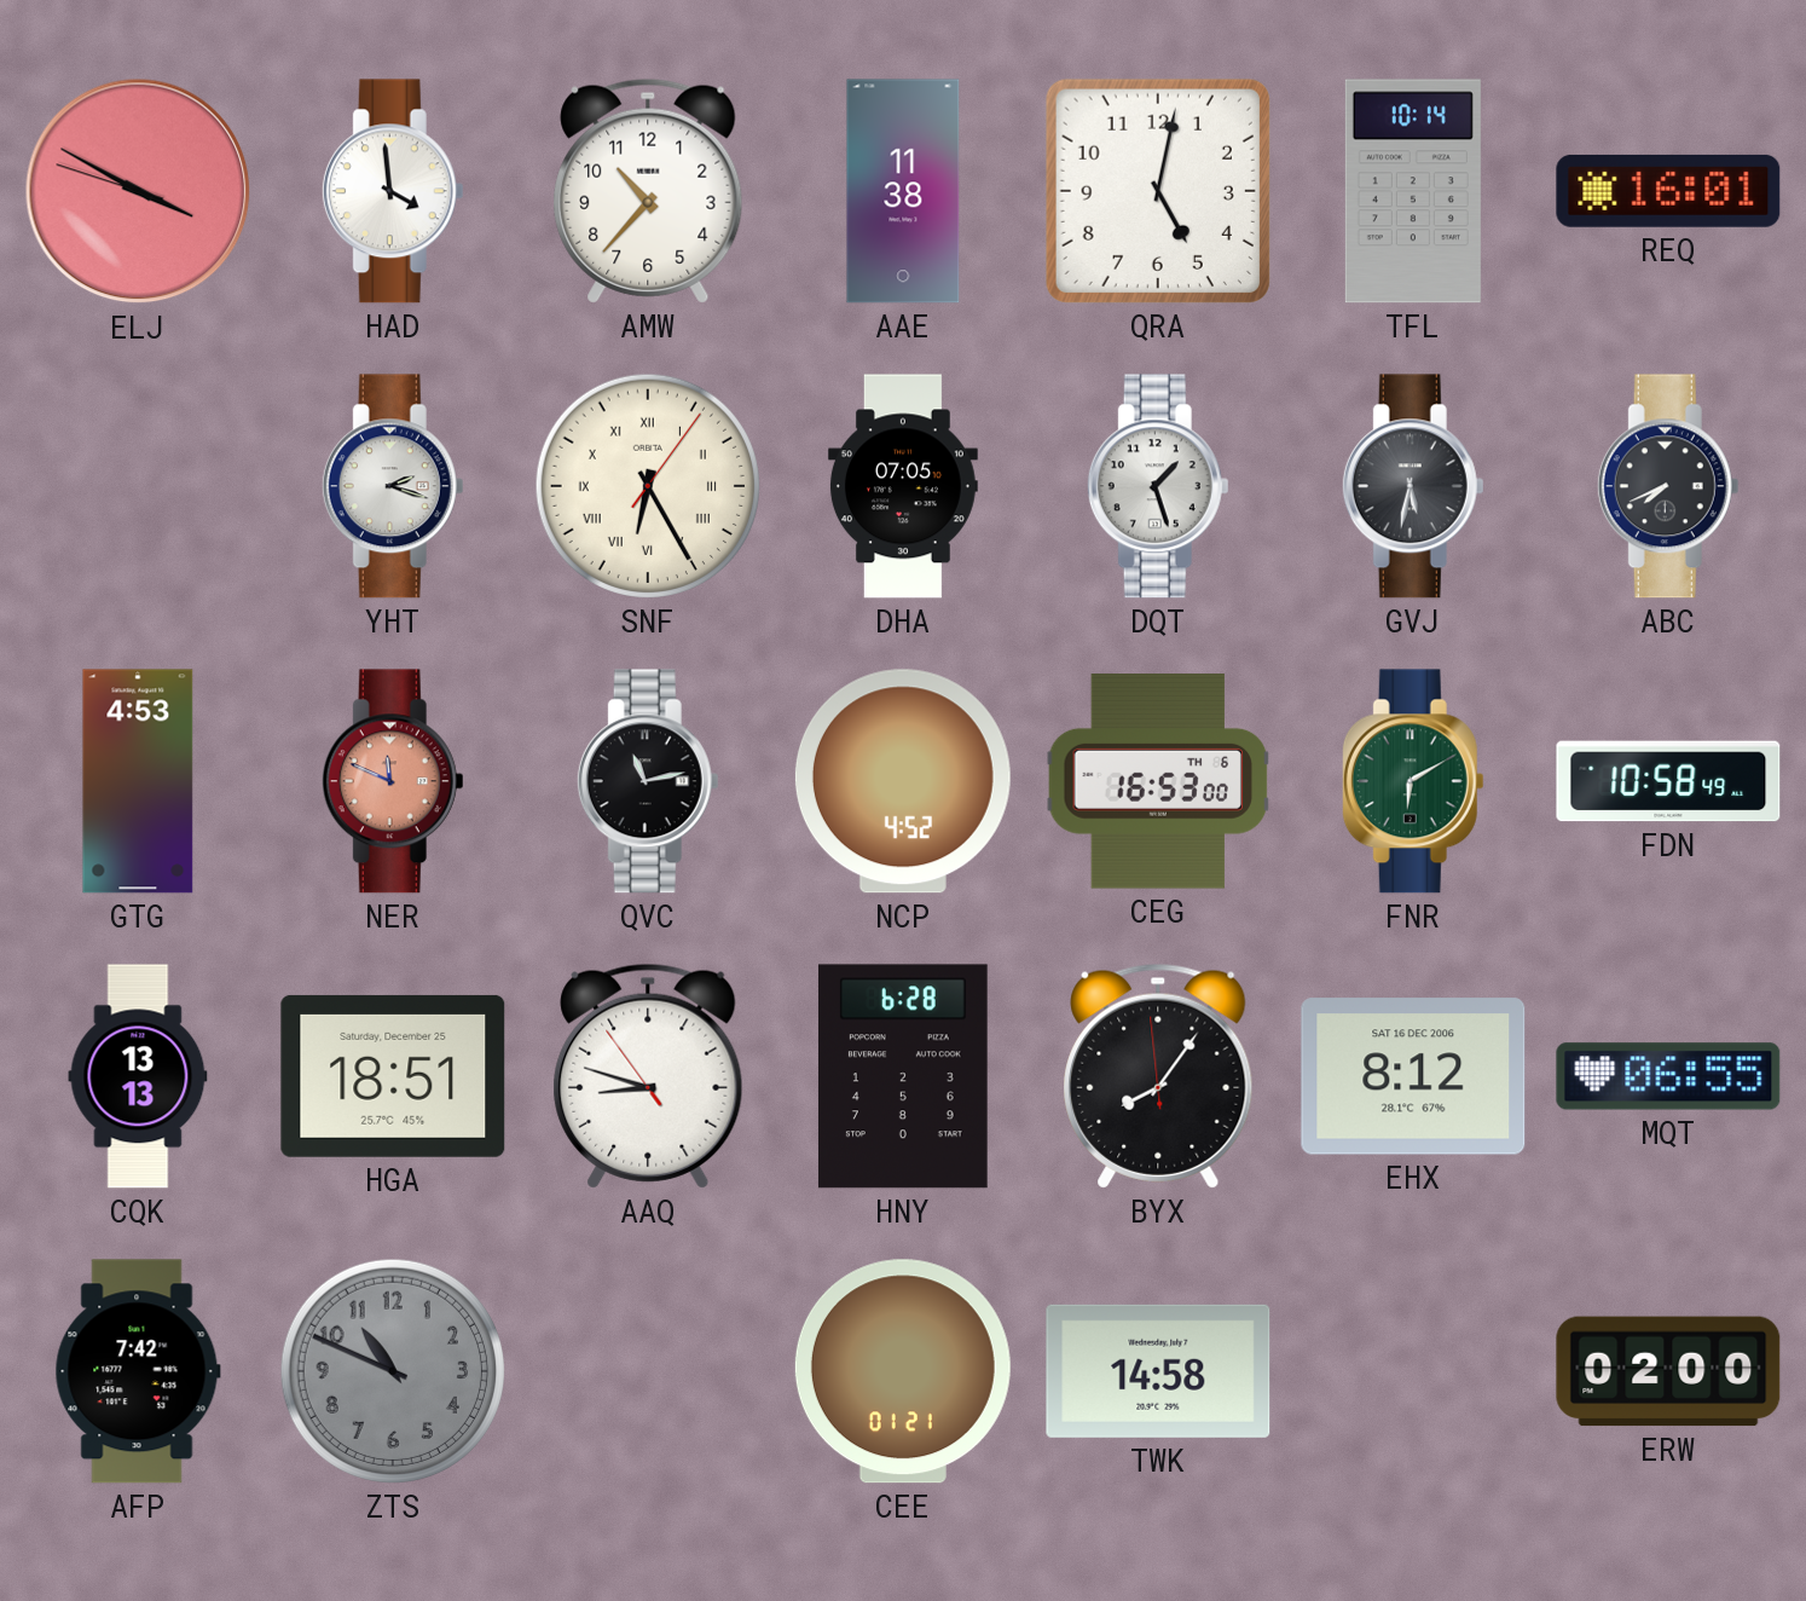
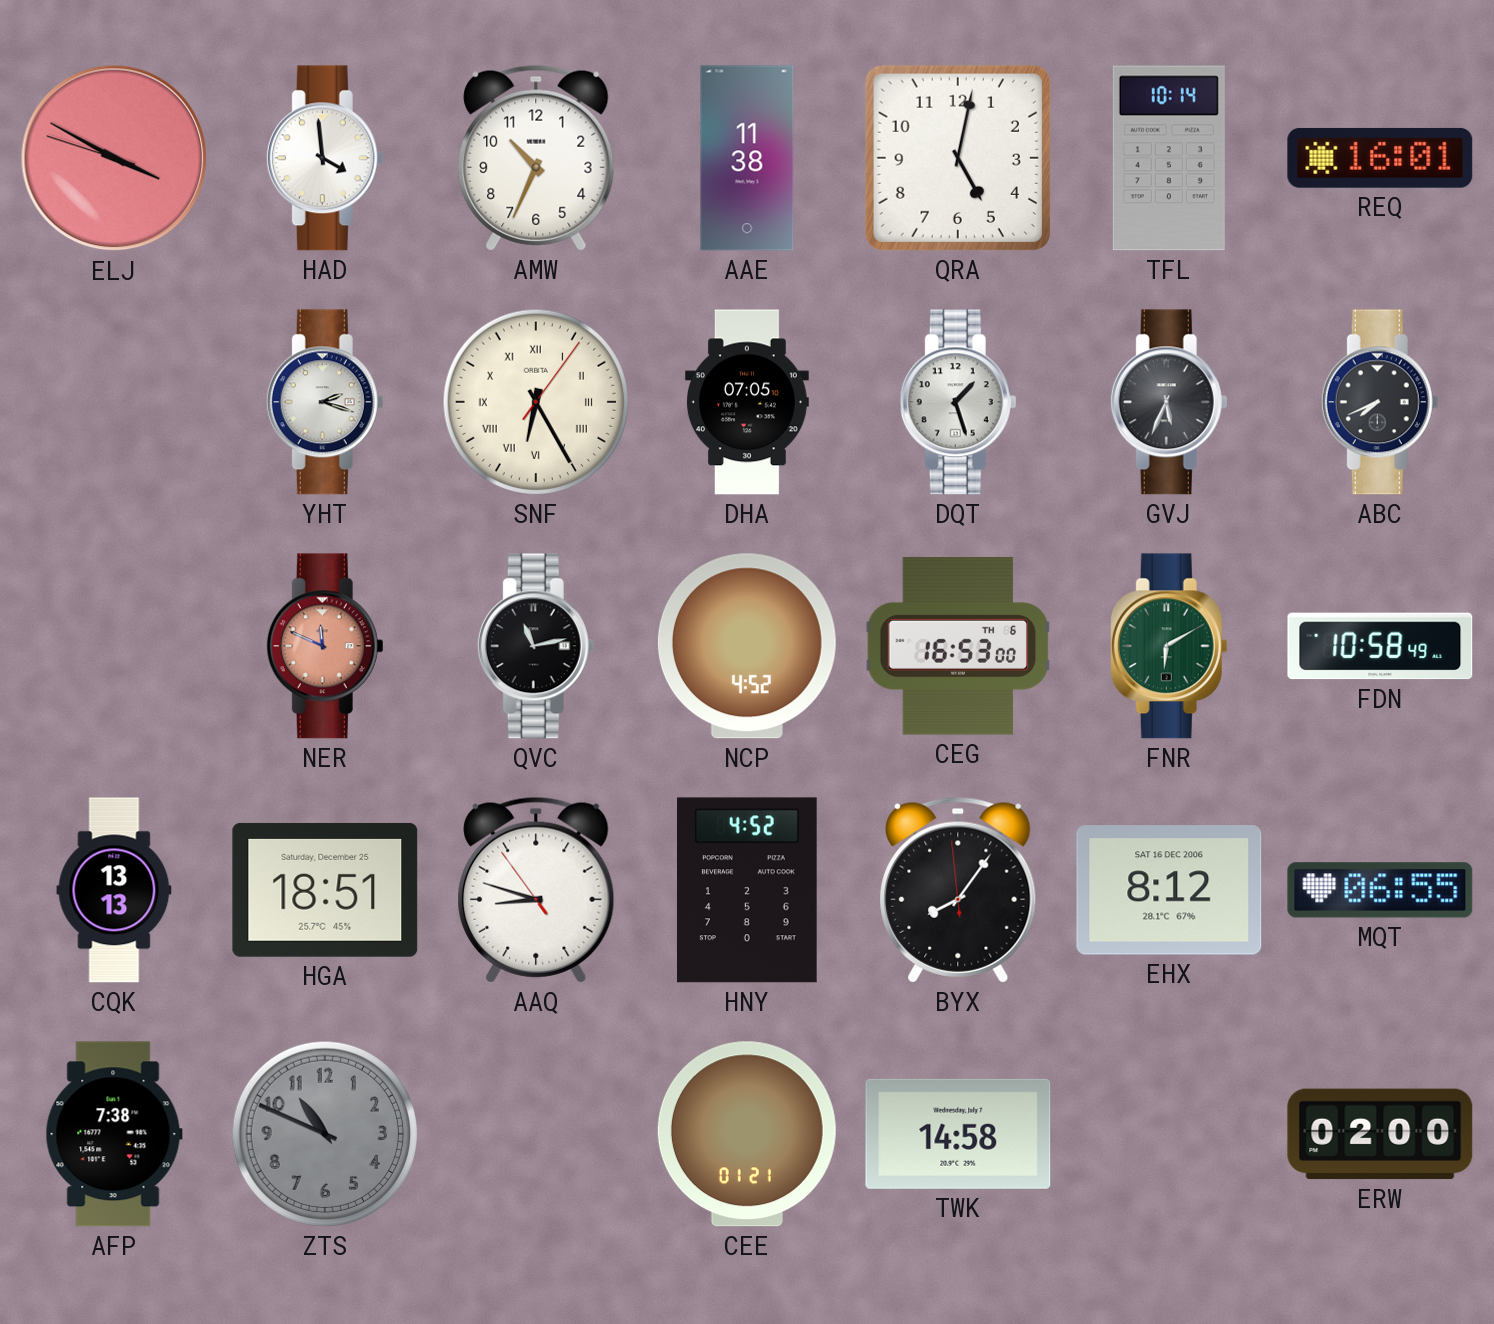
AMW: 10:37 -> 10:34 (536, 158)
GVJ: 5:32 -> 5:34 (1169, 402)
GTG: 4:53 -> none (138, 781)
HNY: 6:28 -> 4:52 (747, 890)
AFP: 7:42 -> 7:38 (114, 1134)
